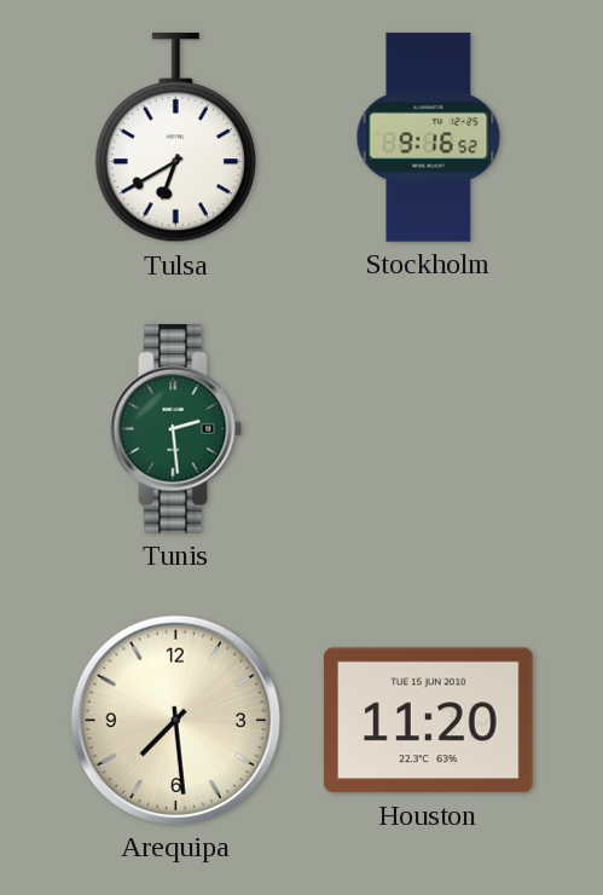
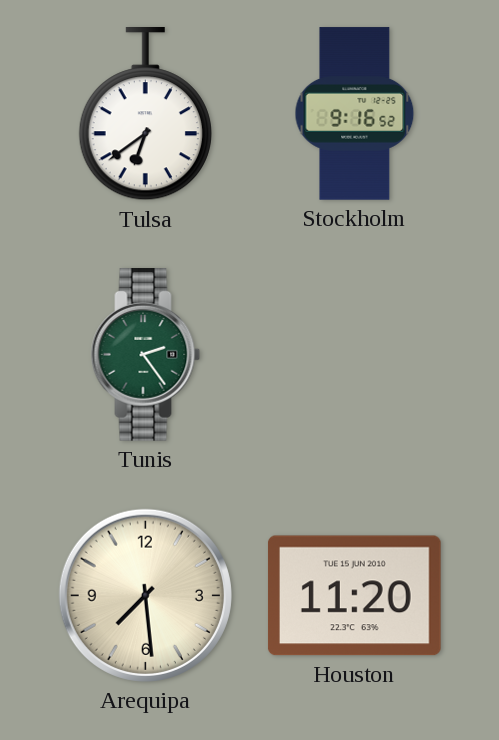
Tulsa: 6:40 -> 6:39 (145, 115)
Tunis: 2:29 -> 2:24 (146, 355)
